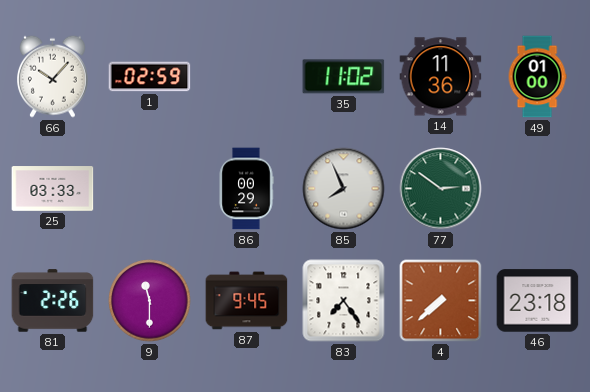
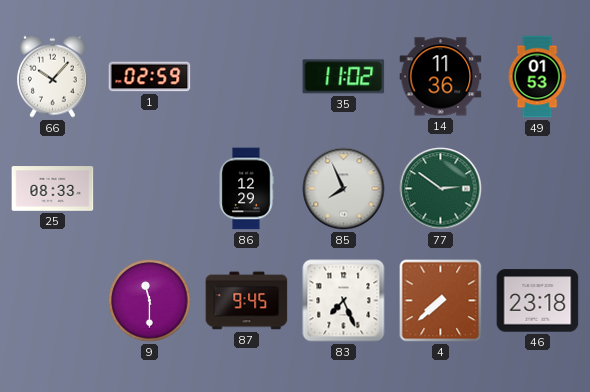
49: 01:00 -> 01:53 (537, 77)
25: 03:33 -> 08:33 (53, 189)
86: 00:29 -> 12:29 (246, 189)
81: 2:26 -> none (53, 301)
83: 7:24 -> 7:26 (344, 301)
